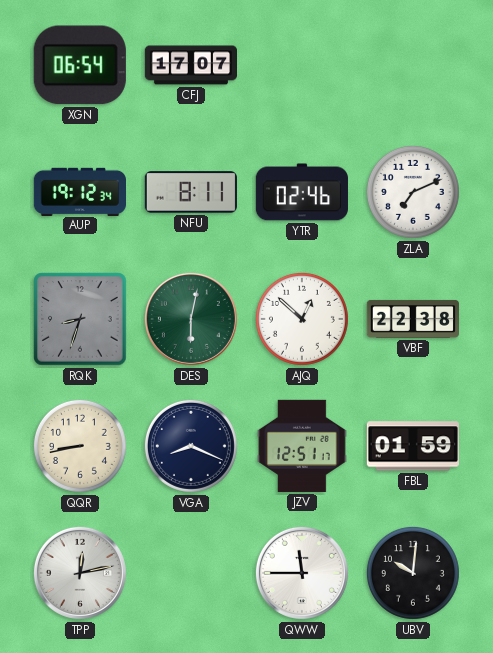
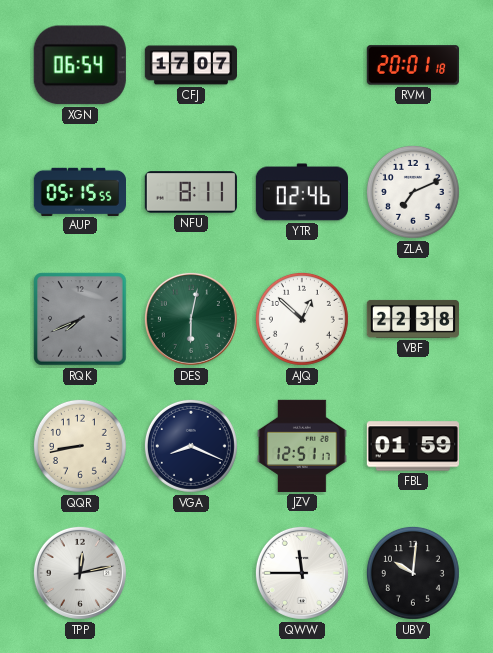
RVM: none -> 20:01 (413, 65)
AUP: 19:12 -> 05:15 (79, 191)
RQK: 8:33 -> 7:41 (80, 319)
